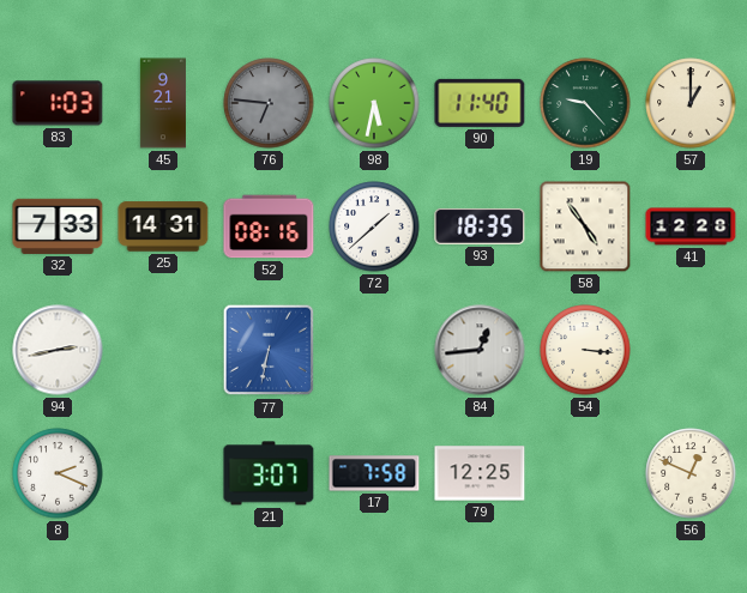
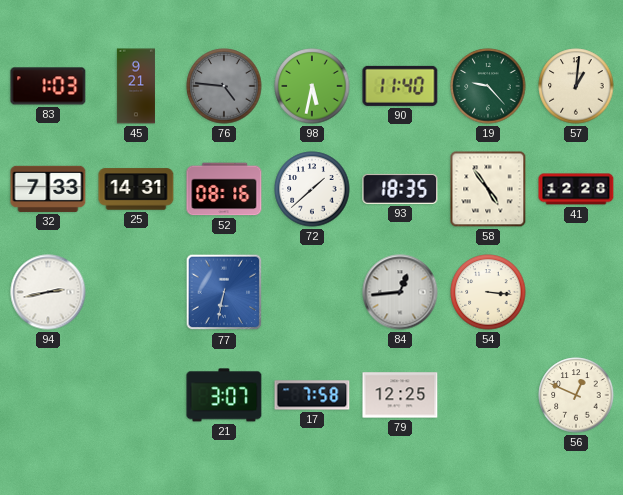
76: 6:46 -> 4:46 (224, 86)
57: 1:00 -> 1:01 (576, 86)
8: 2:19 -> none (58, 473)
